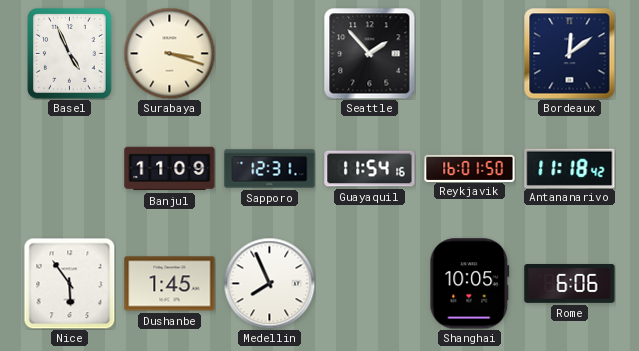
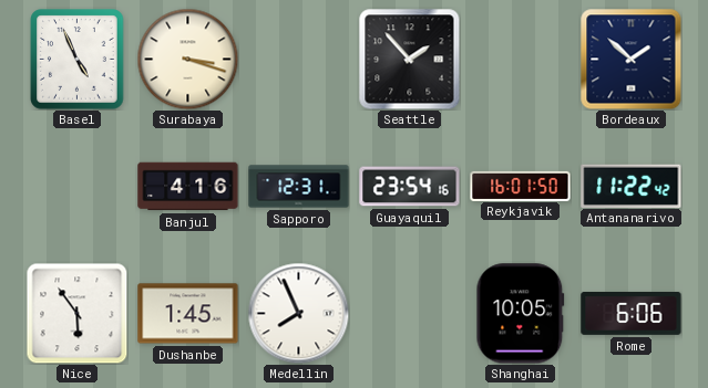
Bordeaux: 12:09 -> 1:52 (630, 59)
Banjul: 11:09 -> 4:16 (188, 187)
Guayaquil: 11:54 -> 23:54 (410, 187)
Antananarivo: 11:18 -> 11:22 (632, 186)
